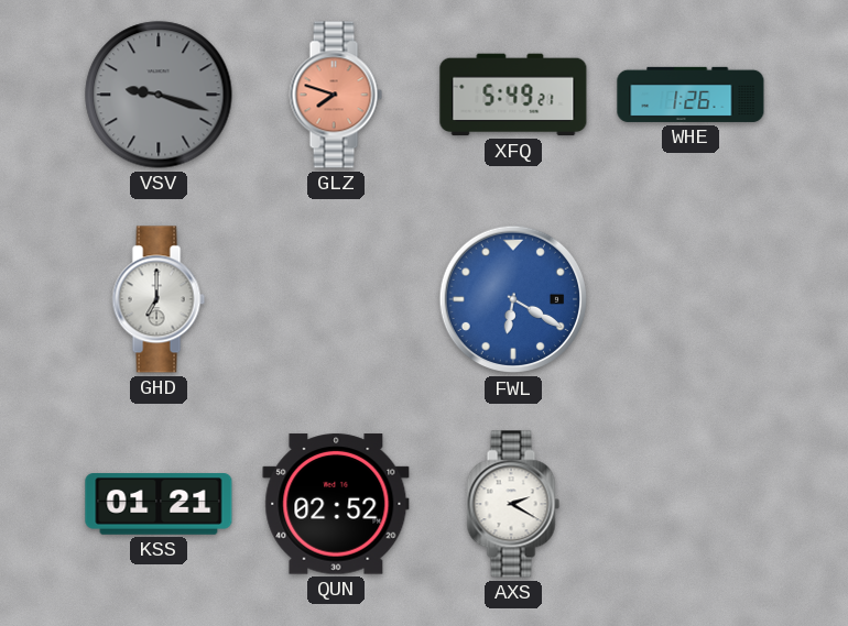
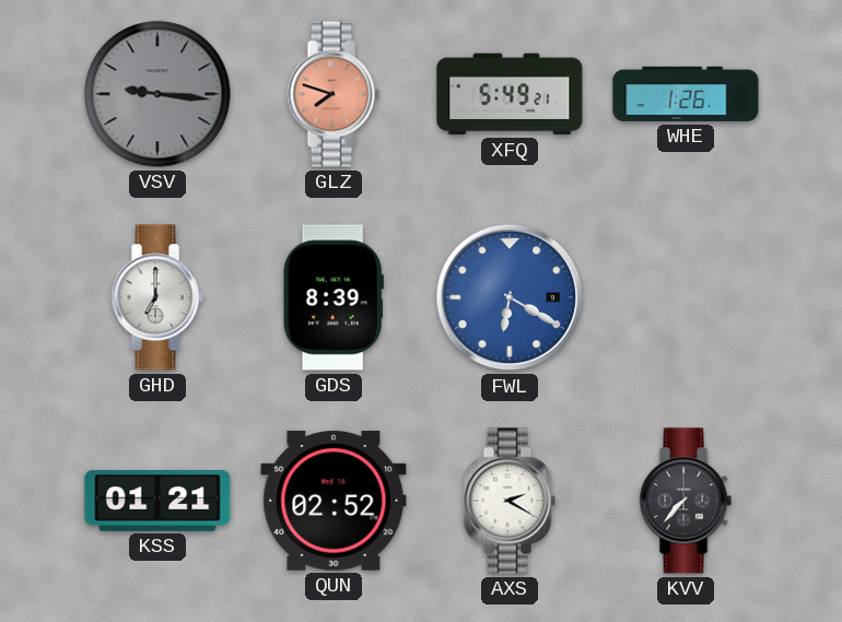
VSV: 9:18 -> 9:16 (157, 94)
GDS: none -> 8:39 (334, 297)
KVV: none -> 7:37 (686, 501)
